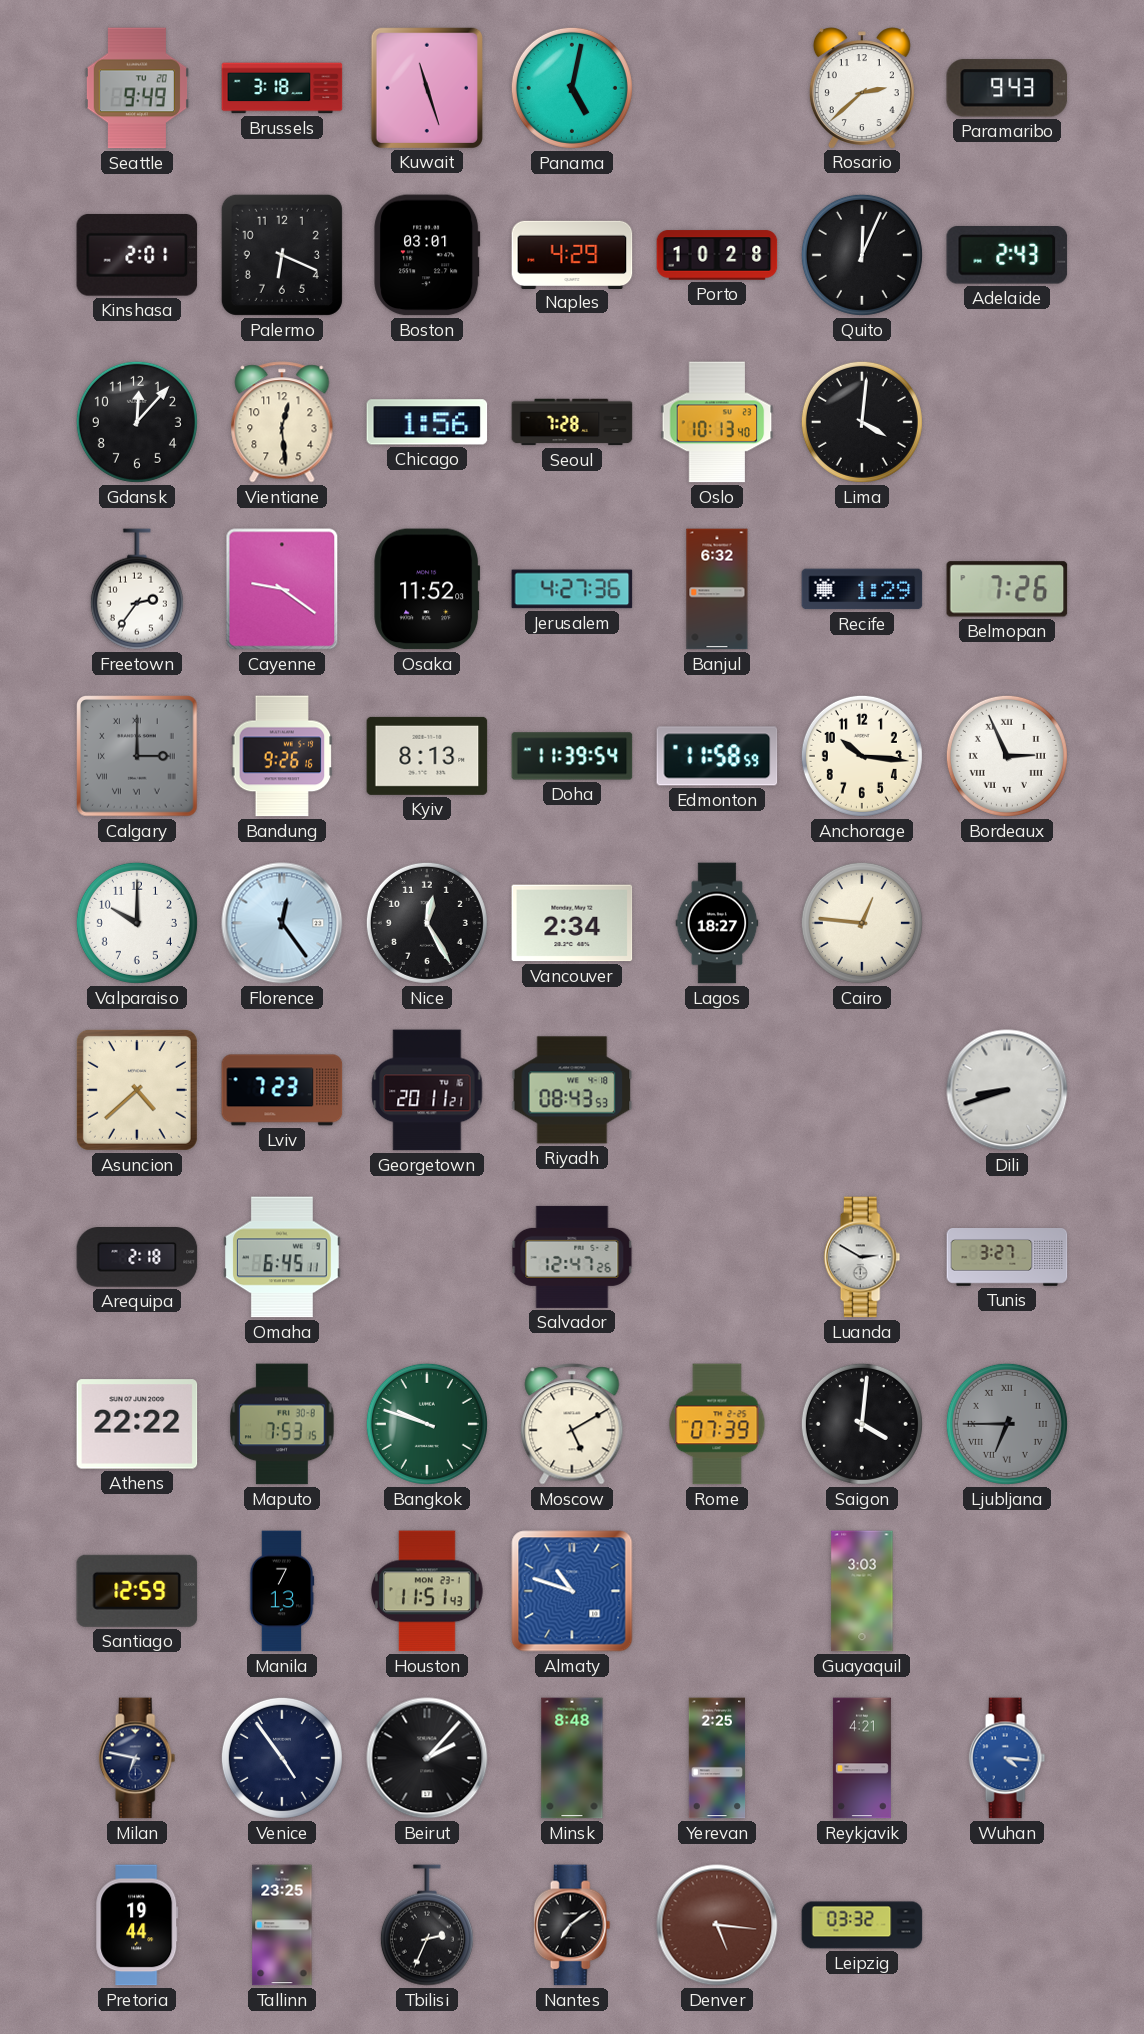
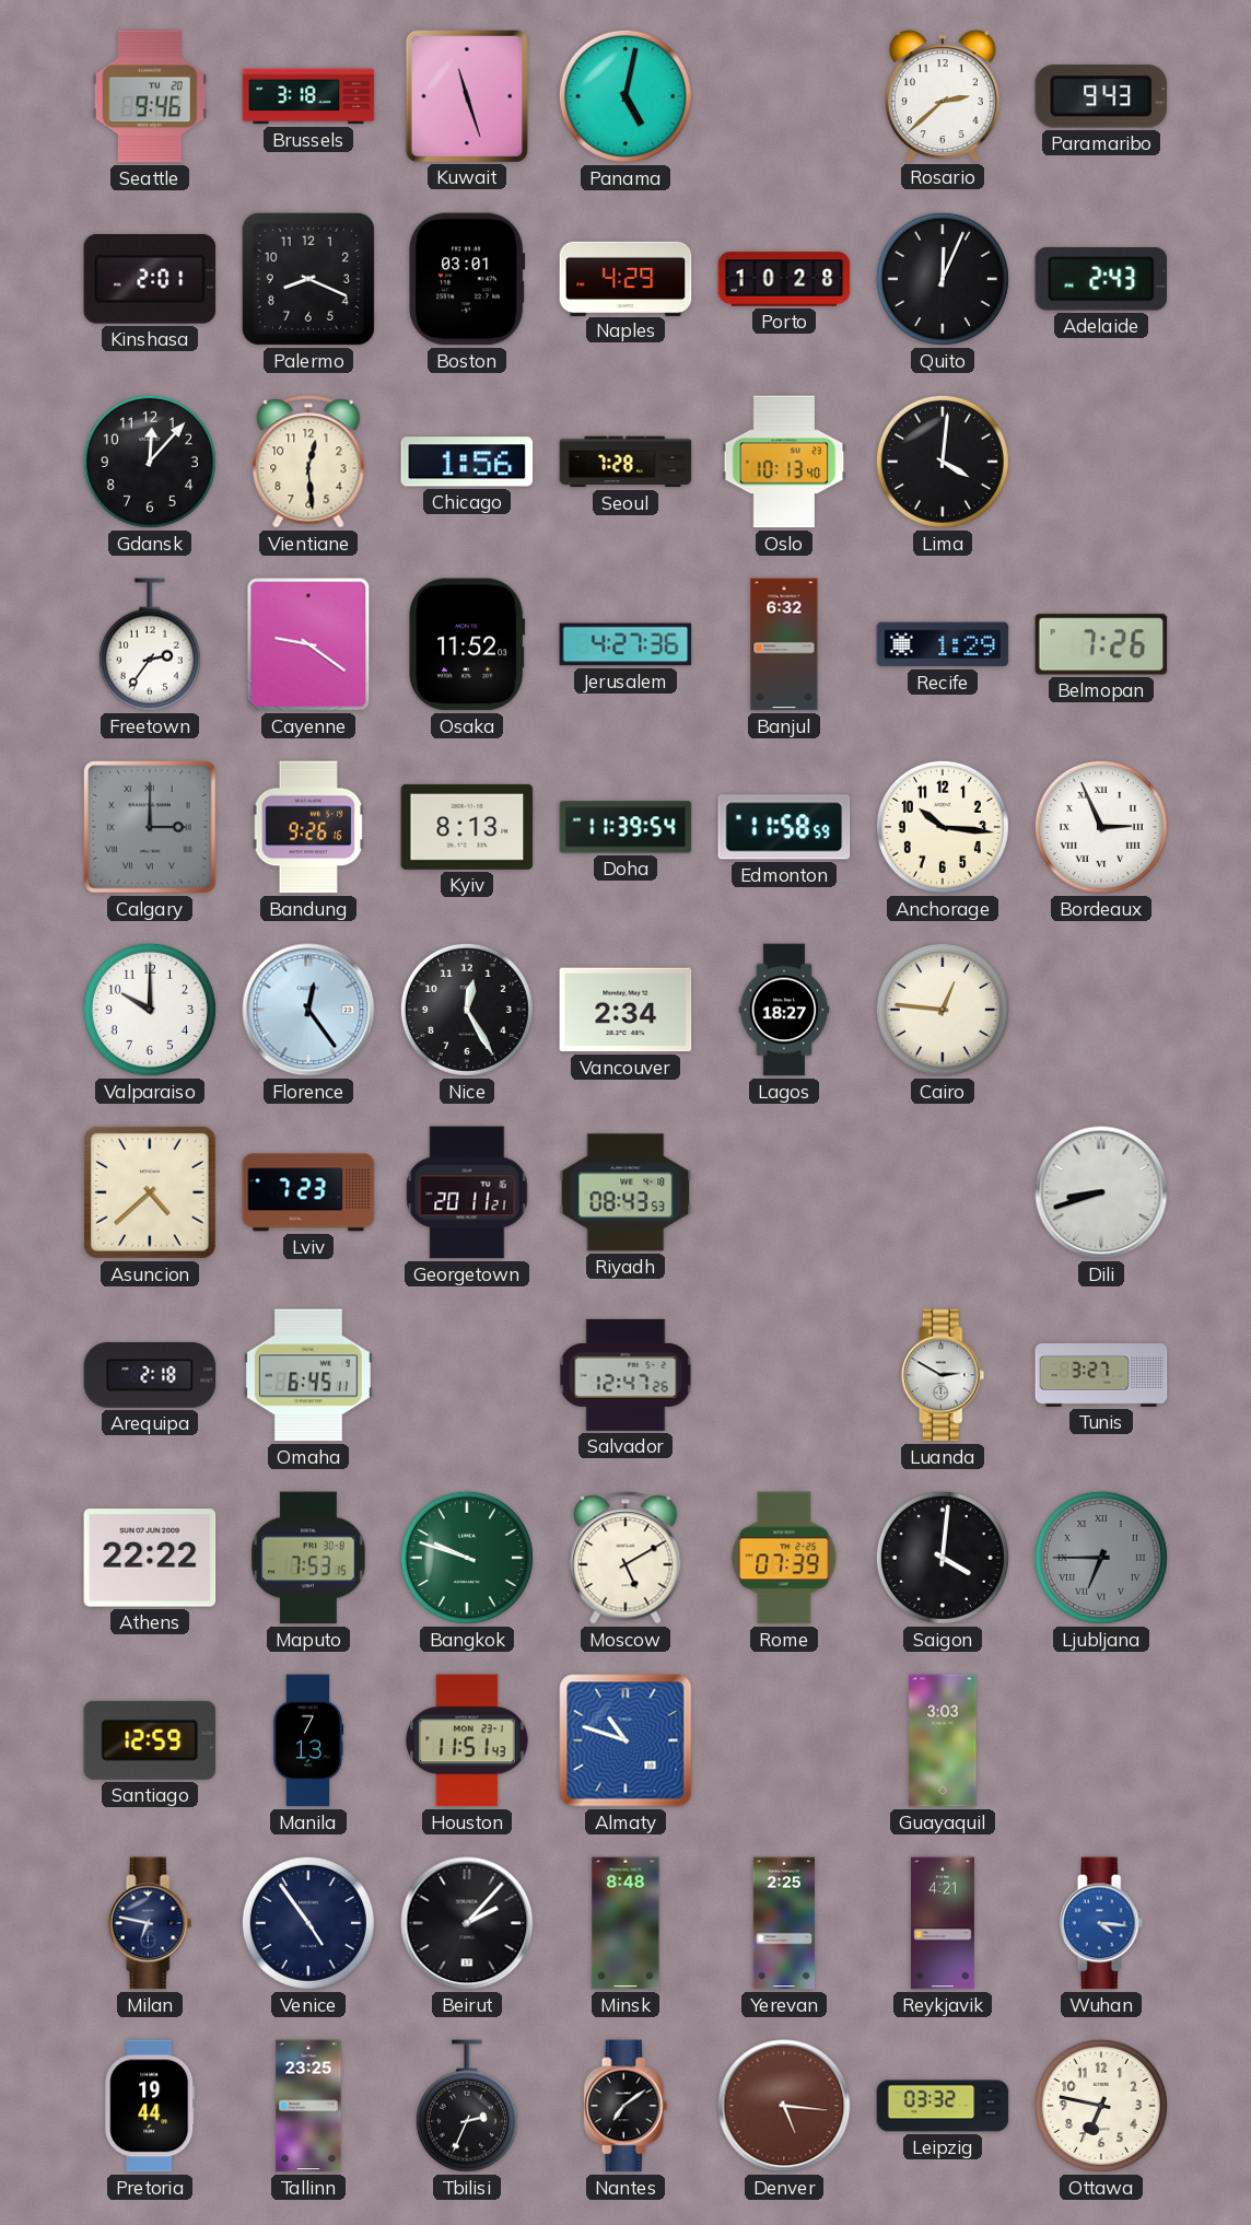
Seattle: 9:49 -> 9:46 (150, 96)
Palermo: 6:19 -> 8:19 (308, 279)
Ottawa: none -> 6:47 (1101, 2106)
